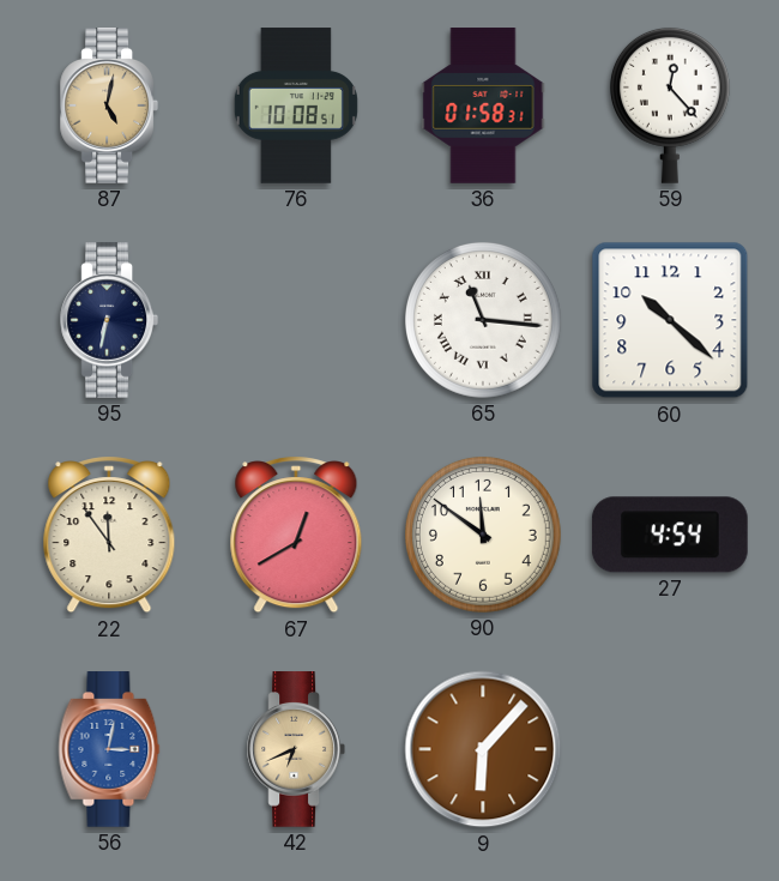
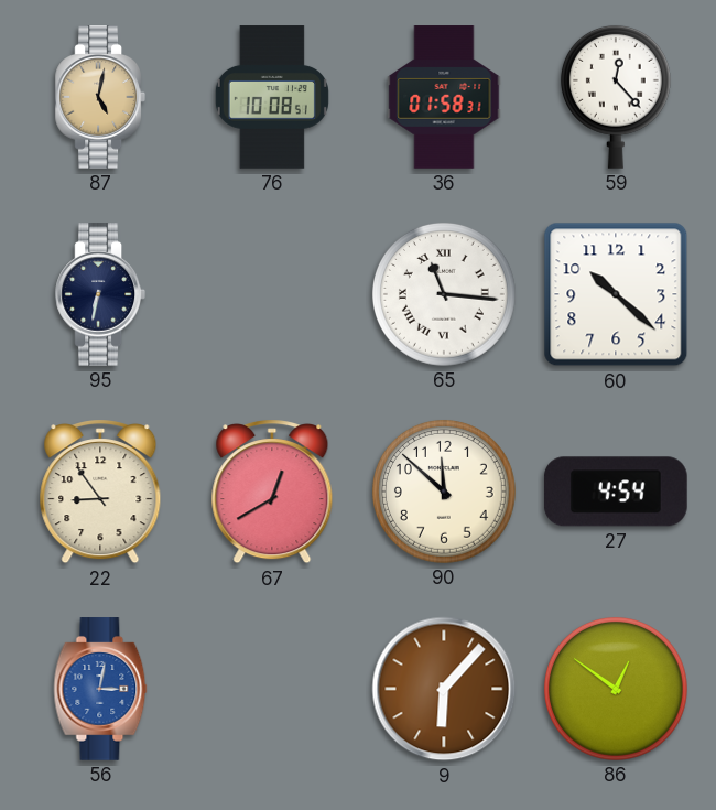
22: 11:54 -> 8:54 (100, 492)
90: 11:51 -> 11:52 (444, 492)
42: 6:41 -> none (295, 749)
86: none -> 12:51 (616, 689)
